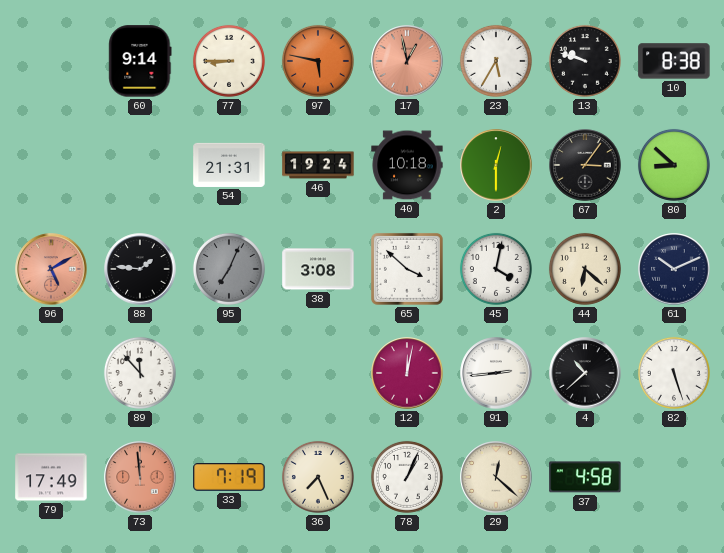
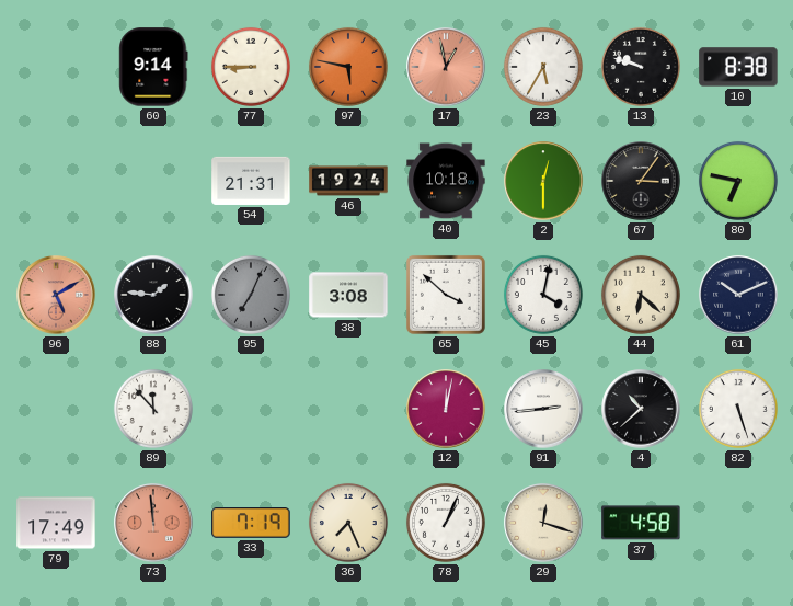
80: 8:52 -> 6:47 (738, 181)
29: 12:22 -> 12:18 (543, 523)
